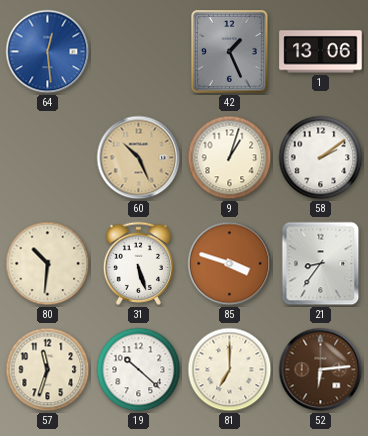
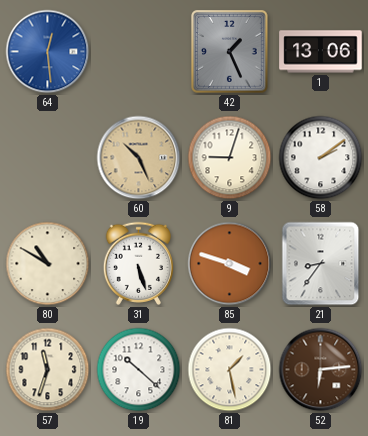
9: 1:03 -> 9:03 (230, 158)
80: 10:31 -> 10:50 (48, 264)
81: 7:00 -> 1:28 (230, 370)
